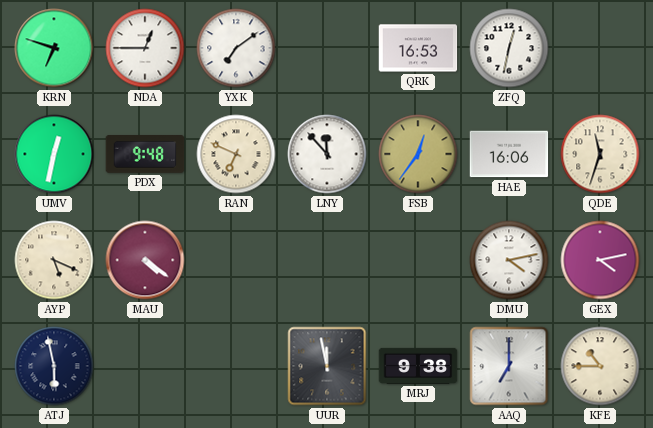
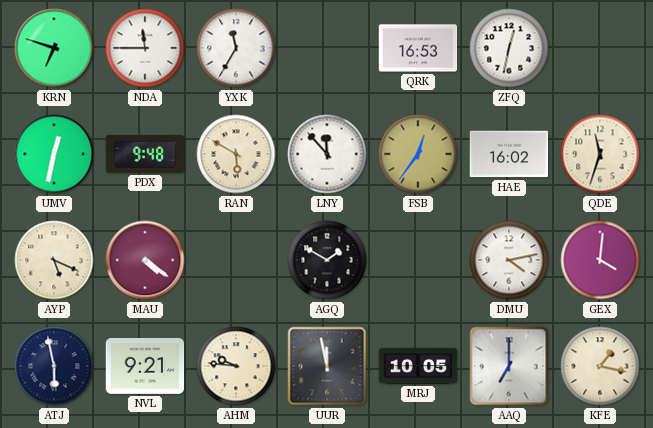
NDA: 12:45 -> 11:45 (145, 48)
YXK: 7:09 -> 11:35 (236, 48)
RAN: 6:49 -> 5:50 (236, 154)
HAE: 16:06 -> 16:02 (509, 154)
AGQ: none -> 1:50 (327, 260)
GEX: 4:13 -> 4:01 (600, 260)
NVL: none -> 9:21 (145, 366)
AHM: none -> 9:46 (236, 366)
MRJ: 9:38 -> 10:05 (418, 366)
KFE: 10:45 -> 1:17 (600, 366)
